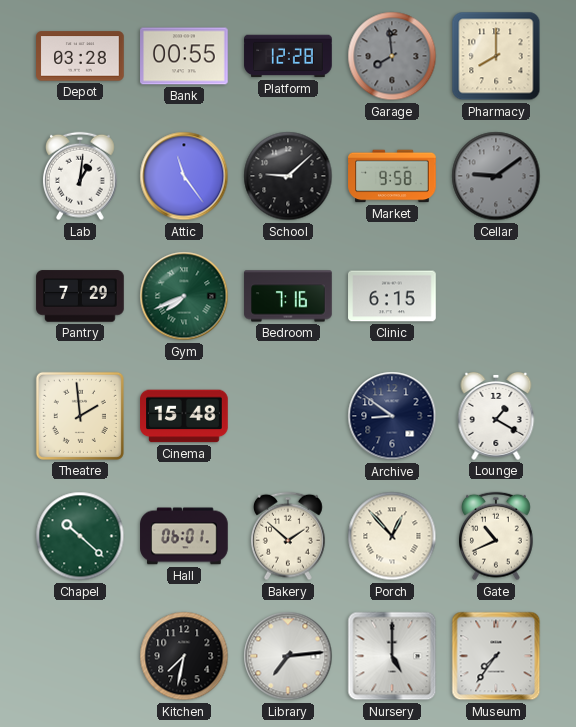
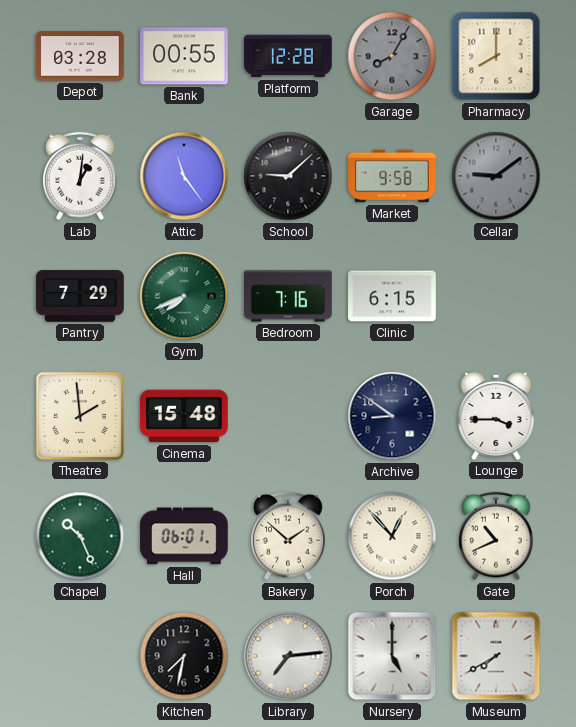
Garage: 7:59 -> 8:05 (392, 56)
Lounge: 1:20 -> 3:45 (496, 416)
Chapel: 10:22 -> 10:26 (80, 536)
Museum: 7:36 -> 7:40 (496, 656)
